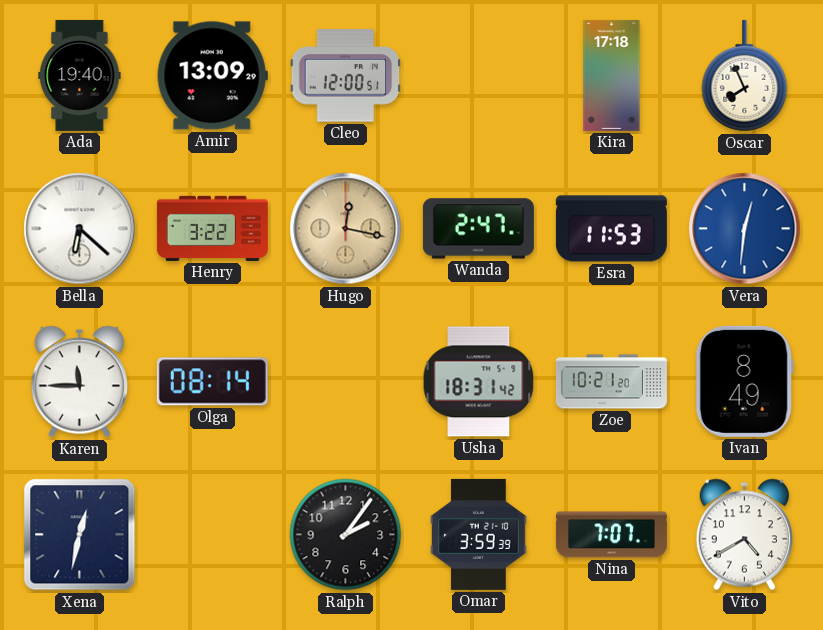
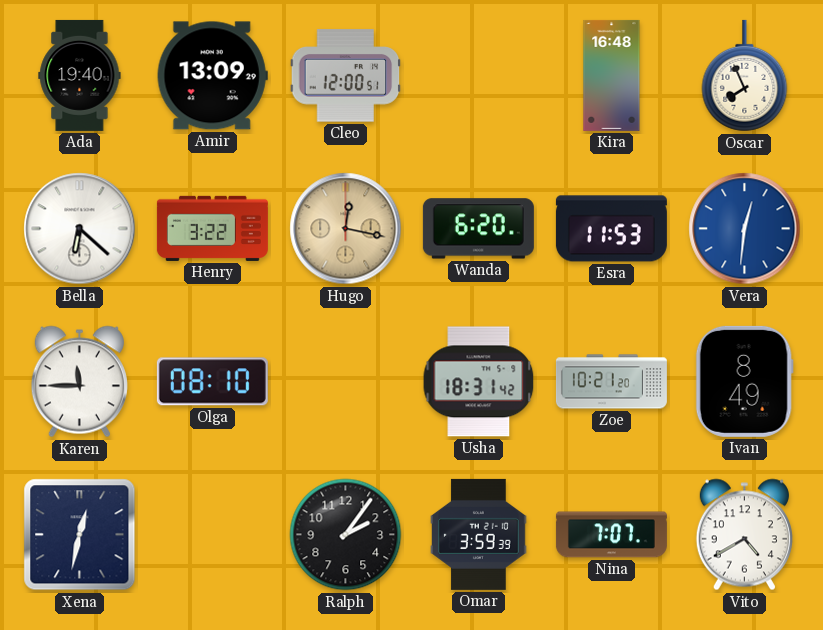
Kira: 17:18 -> 16:48 (612, 75)
Wanda: 2:47 -> 6:20 (478, 229)
Olga: 08:14 -> 08:10 (212, 382)
